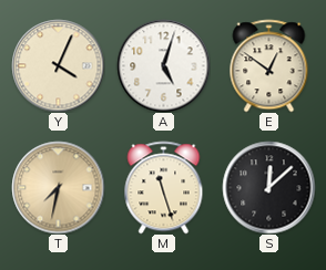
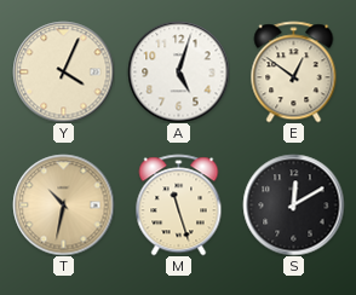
T: 7:32 -> 10:32 (63, 204)
S: 12:08 -> 12:10 (293, 204)
